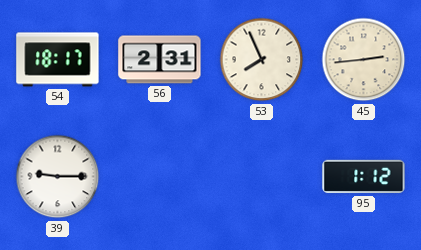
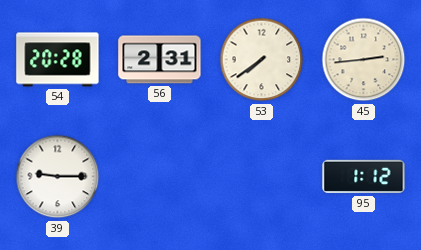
54: 18:17 -> 20:28 (58, 60)
53: 7:56 -> 7:39 (262, 60)
